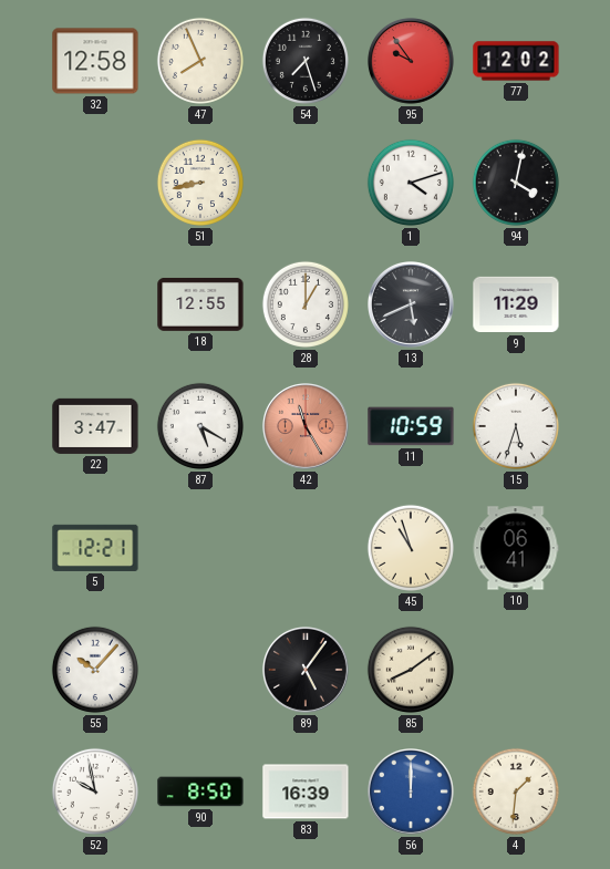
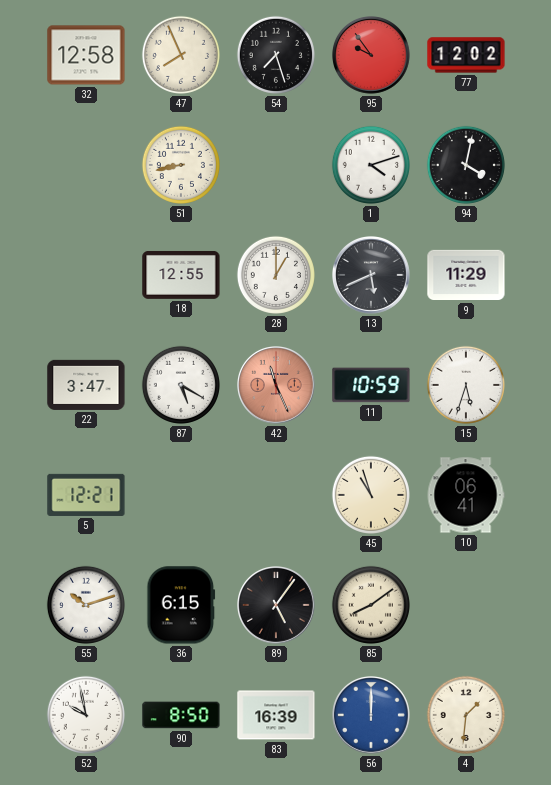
42: 11:25 -> 11:26 (277, 386)
55: 10:07 -> 10:12 (86, 605)
36: none -> 6:15 (181, 605)
